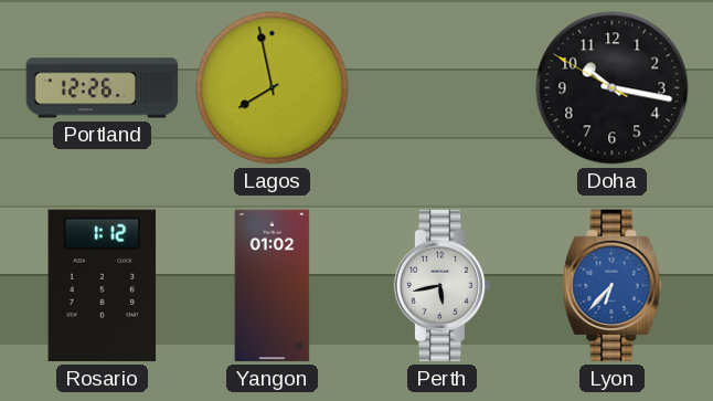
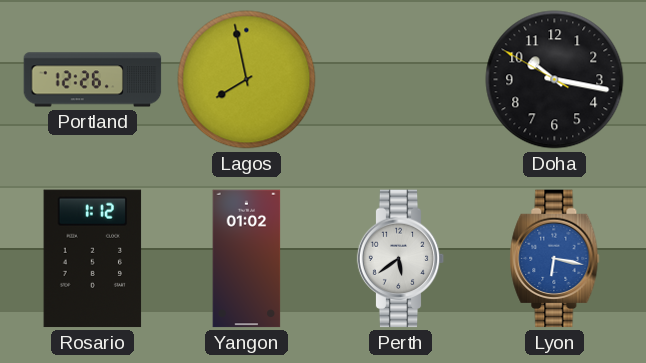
Perth: 5:43 -> 5:39 (401, 259)
Lyon: 6:37 -> 6:17 (555, 259)
